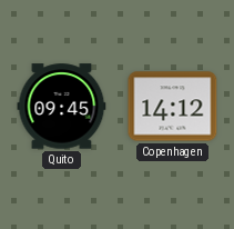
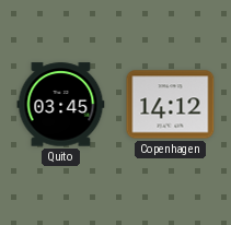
Quito: 09:45 -> 03:45 (61, 105)
